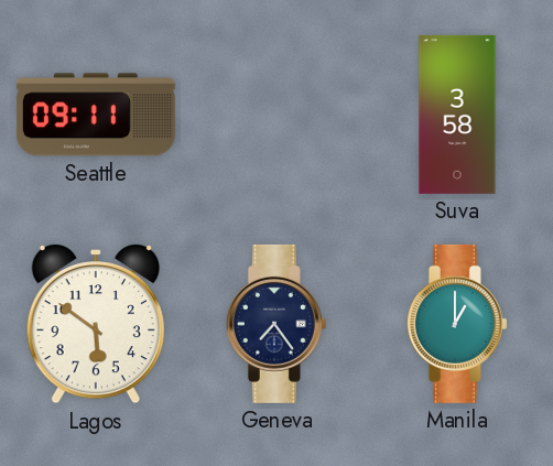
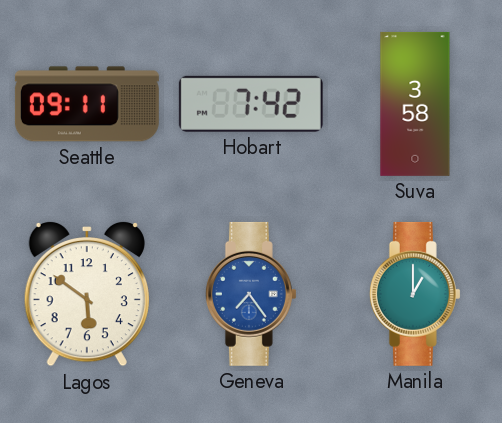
Hobart: none -> 7:42 (251, 104)
Geneva dial: navy -> blue (251, 294)
